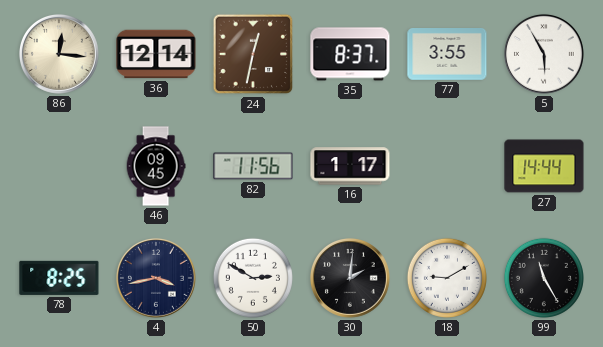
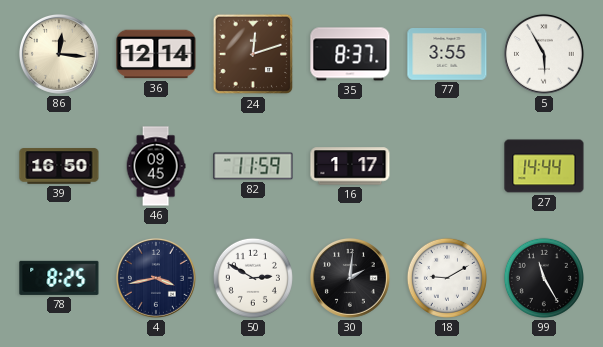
24: 12:32 -> 12:12 (253, 54)
39: none -> 16:50 (59, 166)
82: 11:56 -> 11:59 (253, 166)
